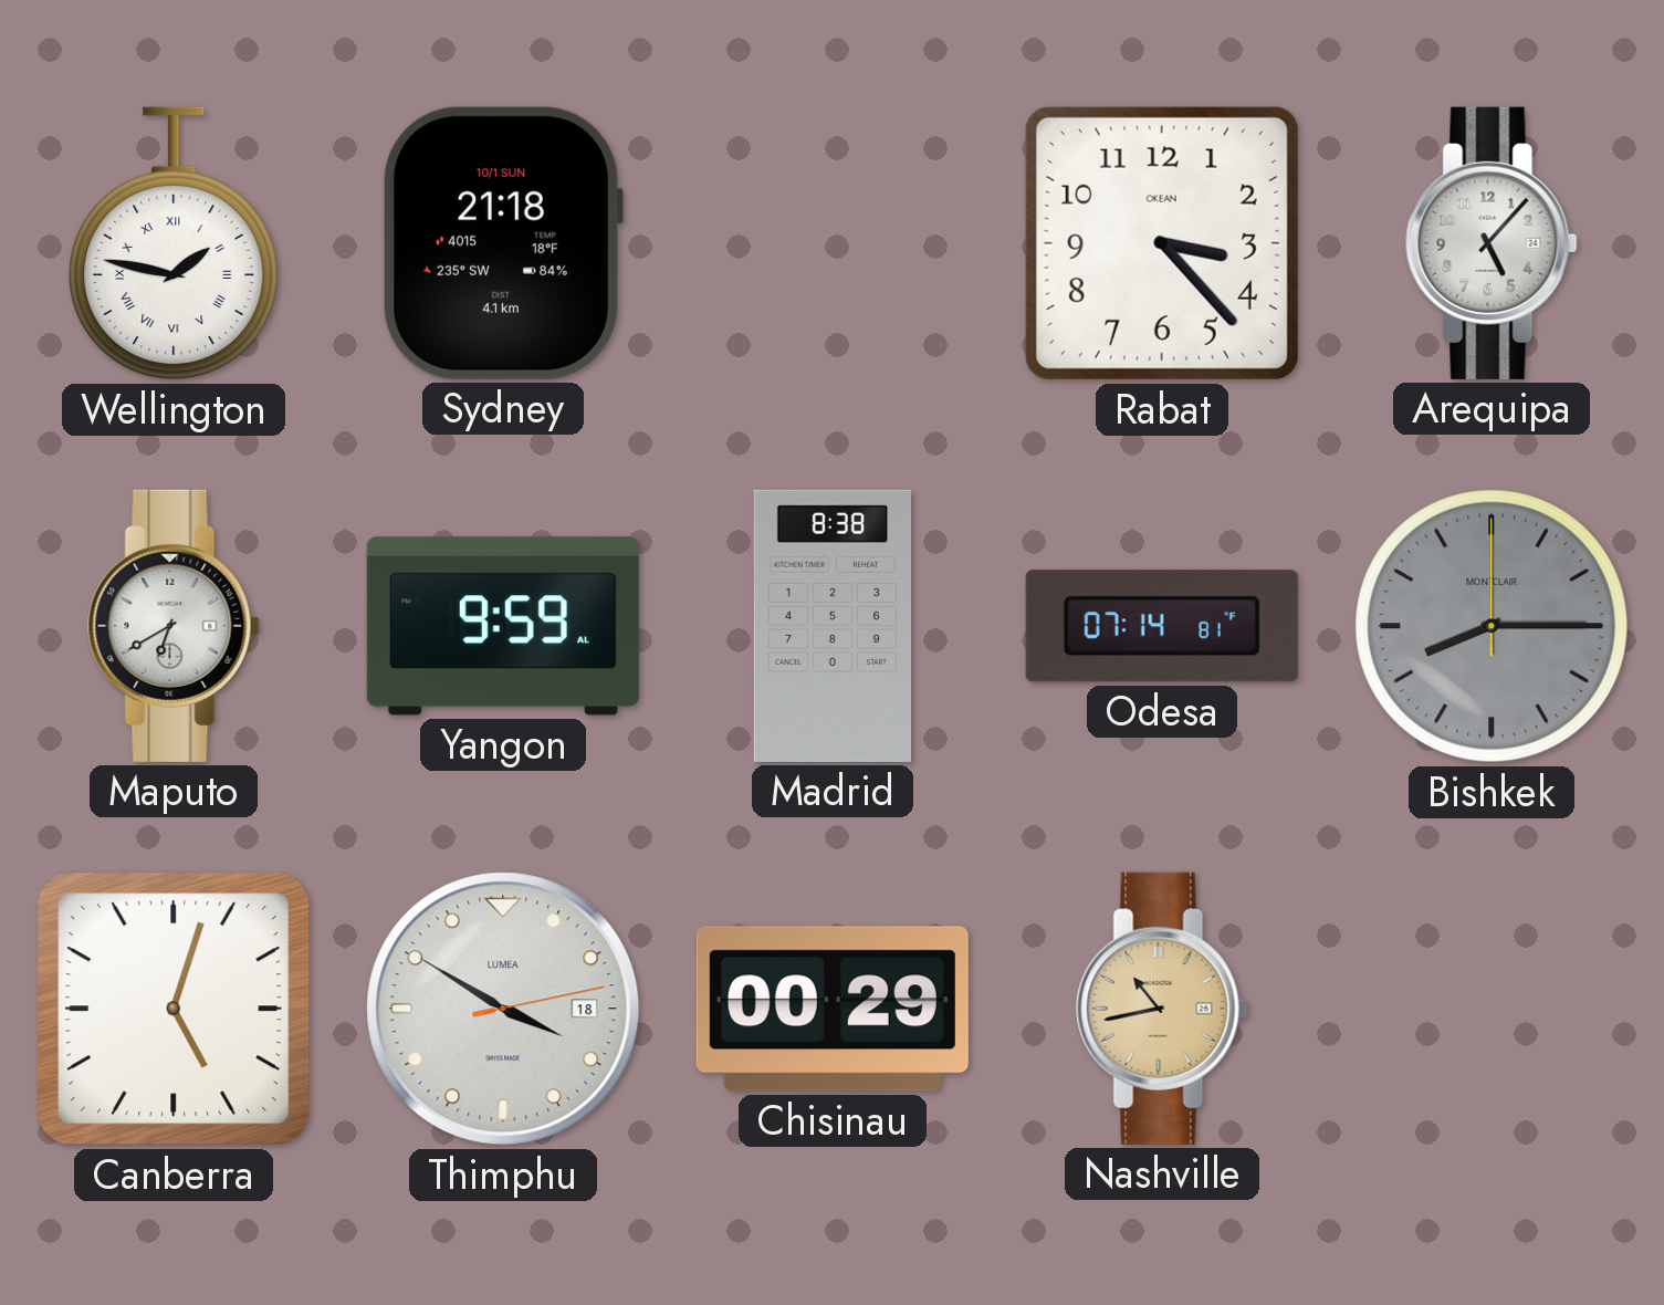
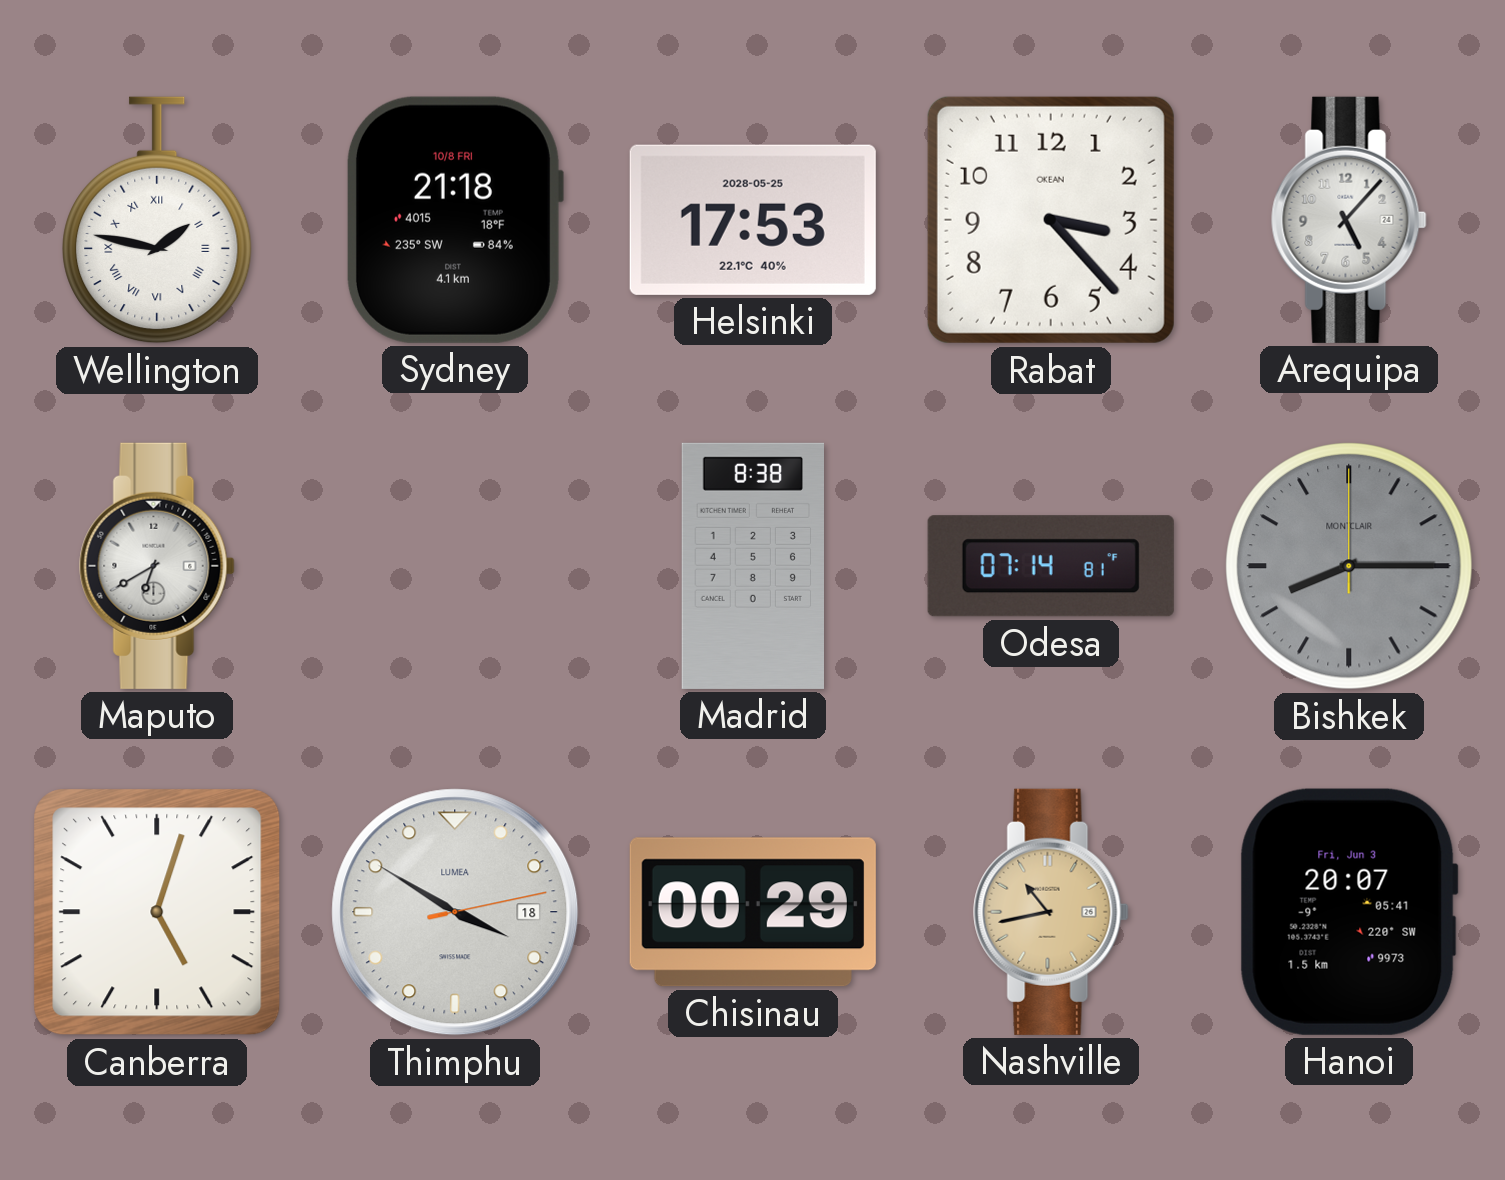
Sydney date: 10/1 SUN -> 10/8 FRI (454, 220)
Helsinki: none -> 17:53 (753, 220)
Yangon: 9:59 -> none (503, 626)
Hanoi: none -> 20:07 (1349, 912)
